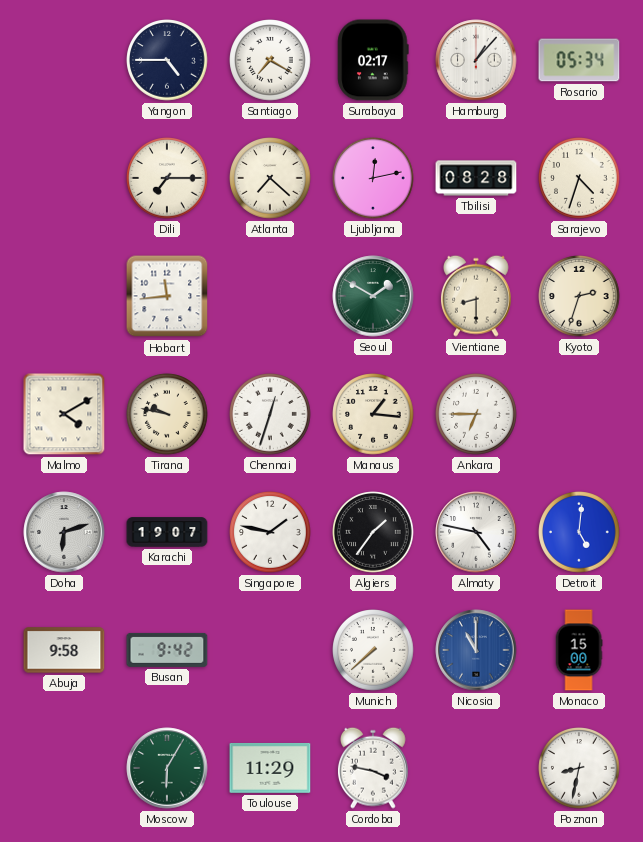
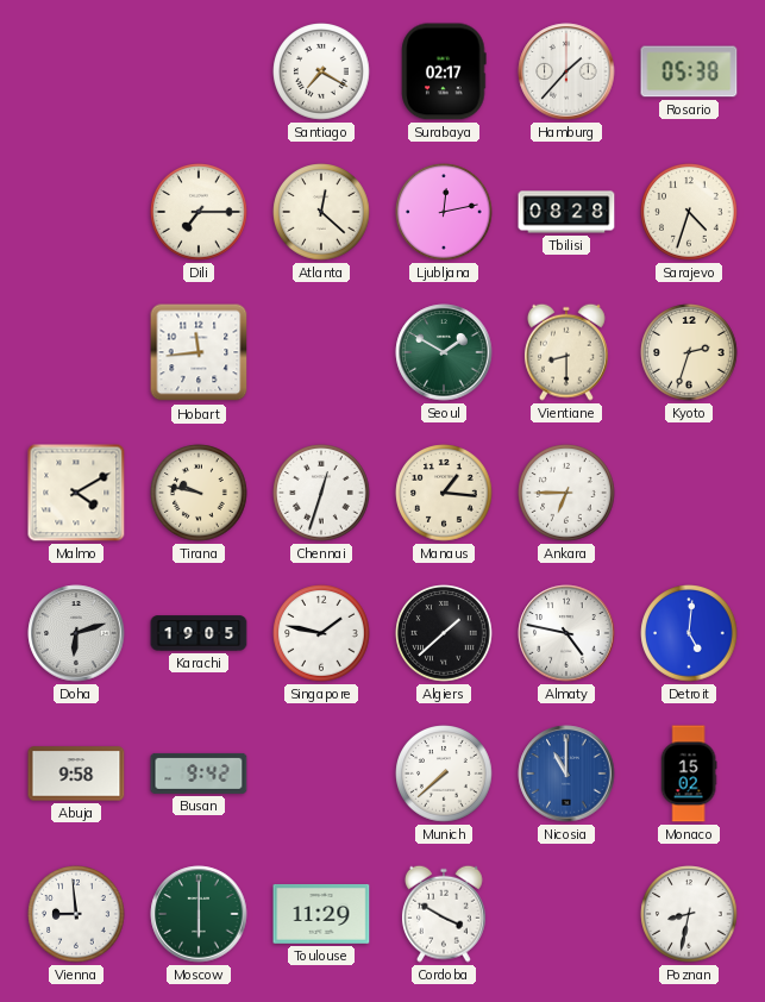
Yangon: 4:45 -> none (167, 60)
Hamburg: 1:07 -> 1:37 (566, 71)
Rosario: 05:34 -> 05:38 (689, 71)
Atlanta: 7:22 -> 12:22 (321, 212)
Karachi: 19:07 -> 19:05 (199, 633)
Algiers: 1:36 -> 1:38 (444, 633)
Monaco: 15:00 -> 15:02 (689, 774)
Vienna: none -> 8:59 (76, 914)
Moscow: 6:05 -> 6:00 (199, 914)
Cordoba: 3:47 -> 3:50 (444, 914)
